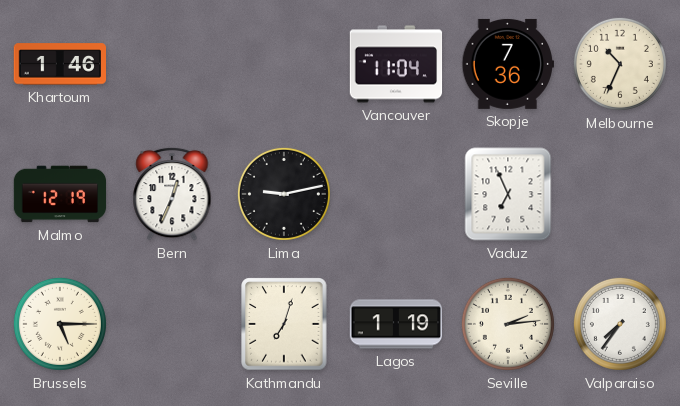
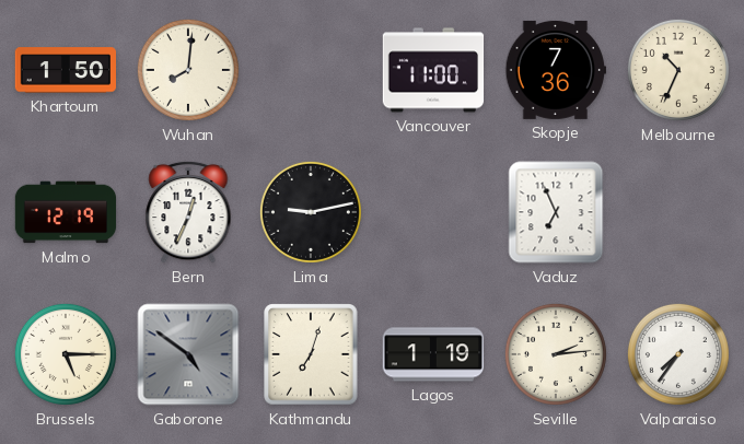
Khartoum: 1:46 -> 1:50 (65, 70)
Wuhan: none -> 8:01 (188, 70)
Vancouver: 11:04 -> 11:00 (433, 70)
Gaborone: none -> 4:51 (188, 354)
